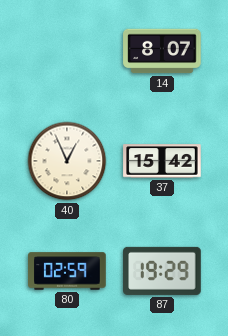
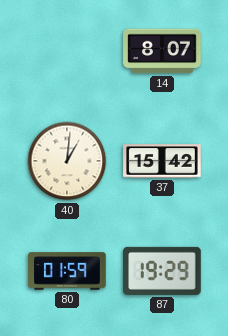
40: 12:56 -> 1:01 (67, 161)
80: 02:59 -> 01:59 (67, 271)
